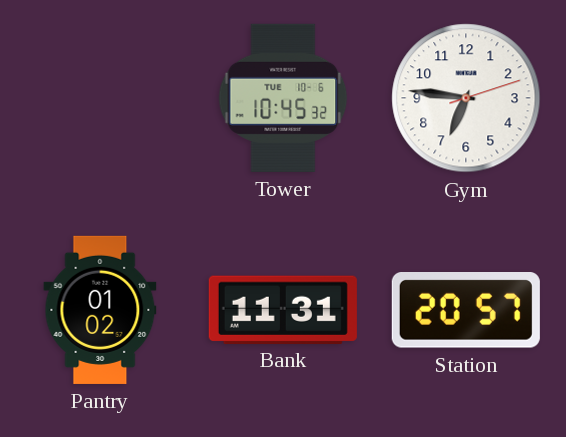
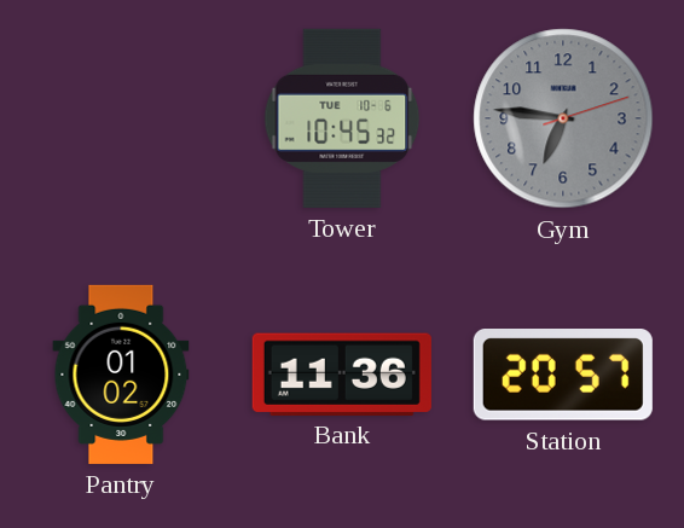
Gym dial: white -> grey (563, 118)
Bank: 11:31 -> 11:36 (342, 373)
